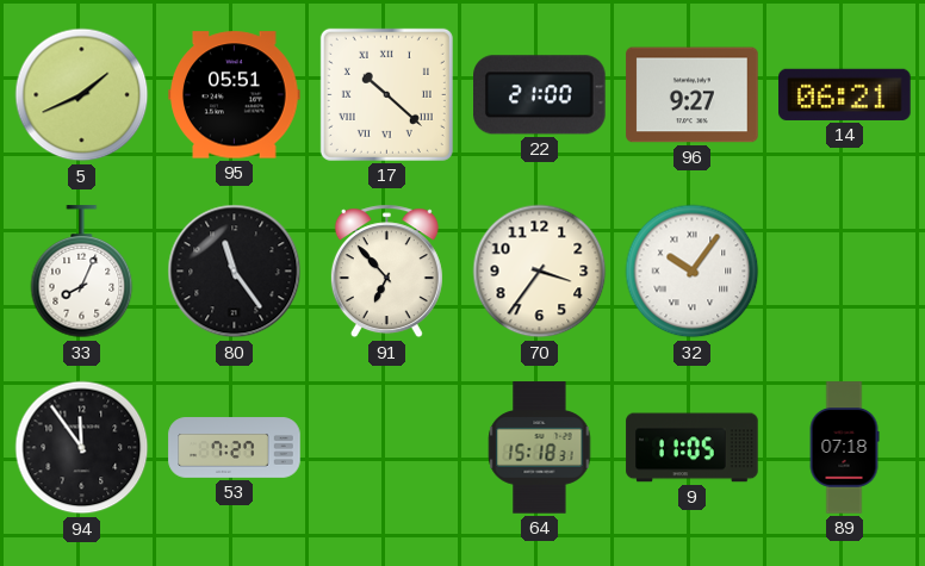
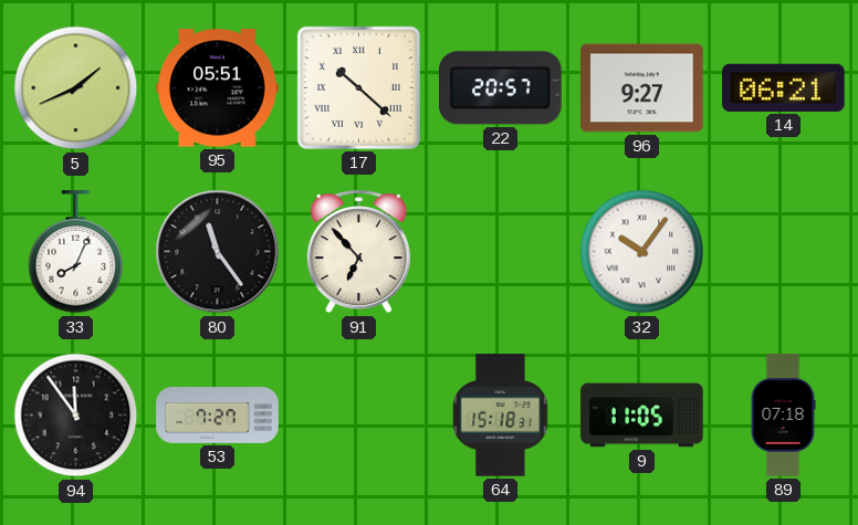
22: 21:00 -> 20:57 (501, 88)
70: 3:36 -> none (540, 272)
